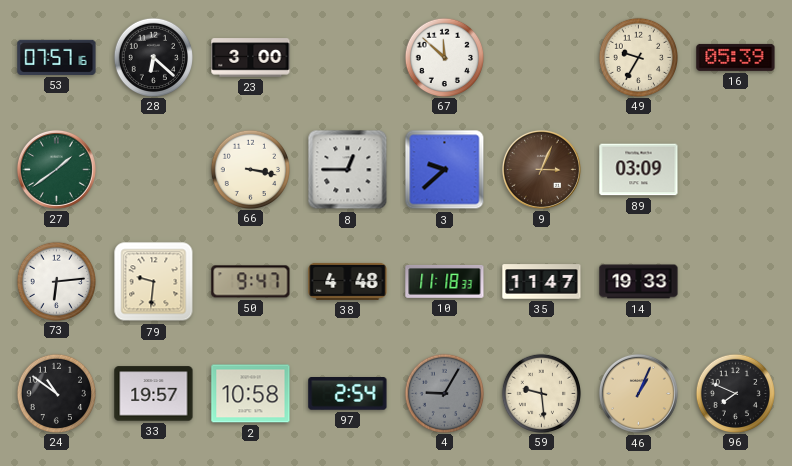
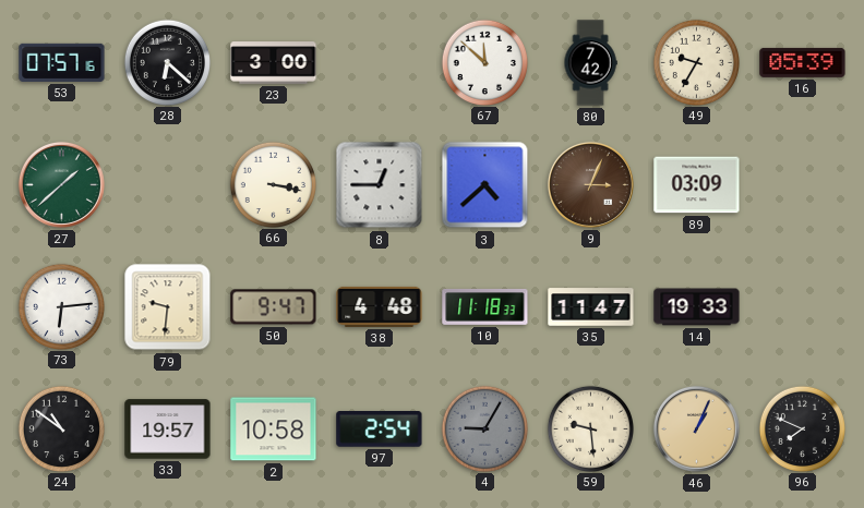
80: none -> 7:42 (590, 63)
27: 1:39 -> 1:38 (61, 184)
3: 9:38 -> 4:38 (485, 185)
